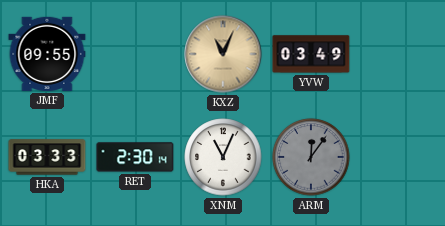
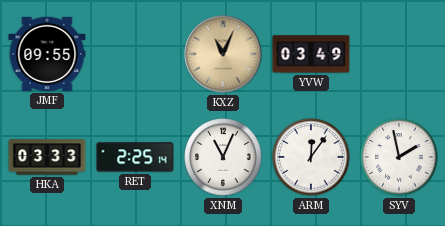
RET: 2:30 -> 2:25 (135, 157)
ARM dial: grey -> white (311, 157)
SYV: none -> 1:58 (399, 157)
